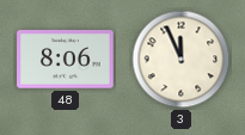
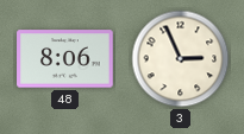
3: 11:56 -> 2:56 (181, 59)
